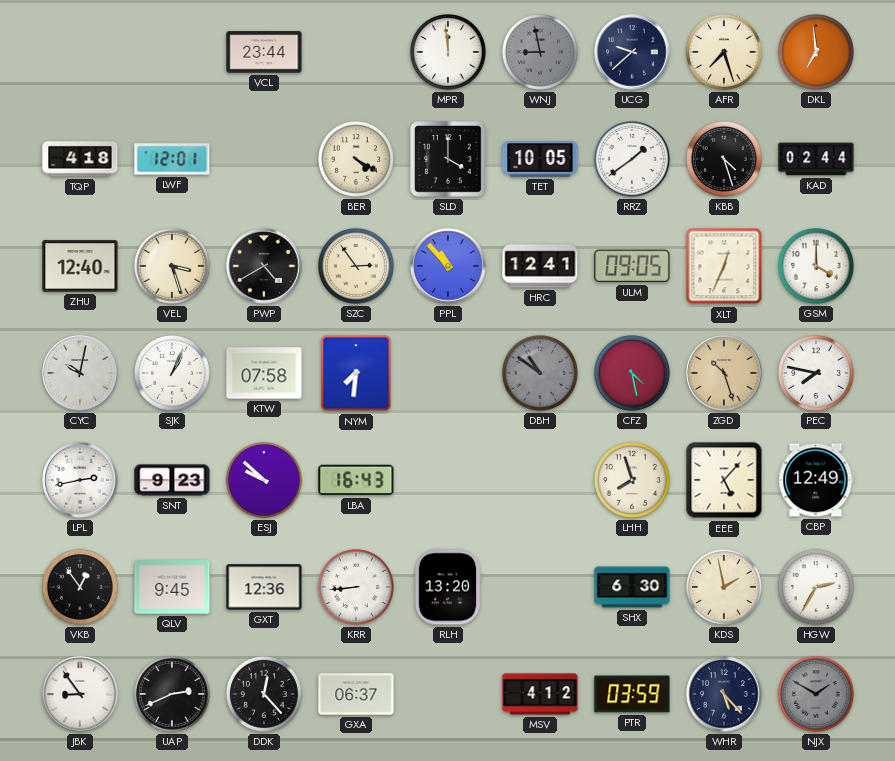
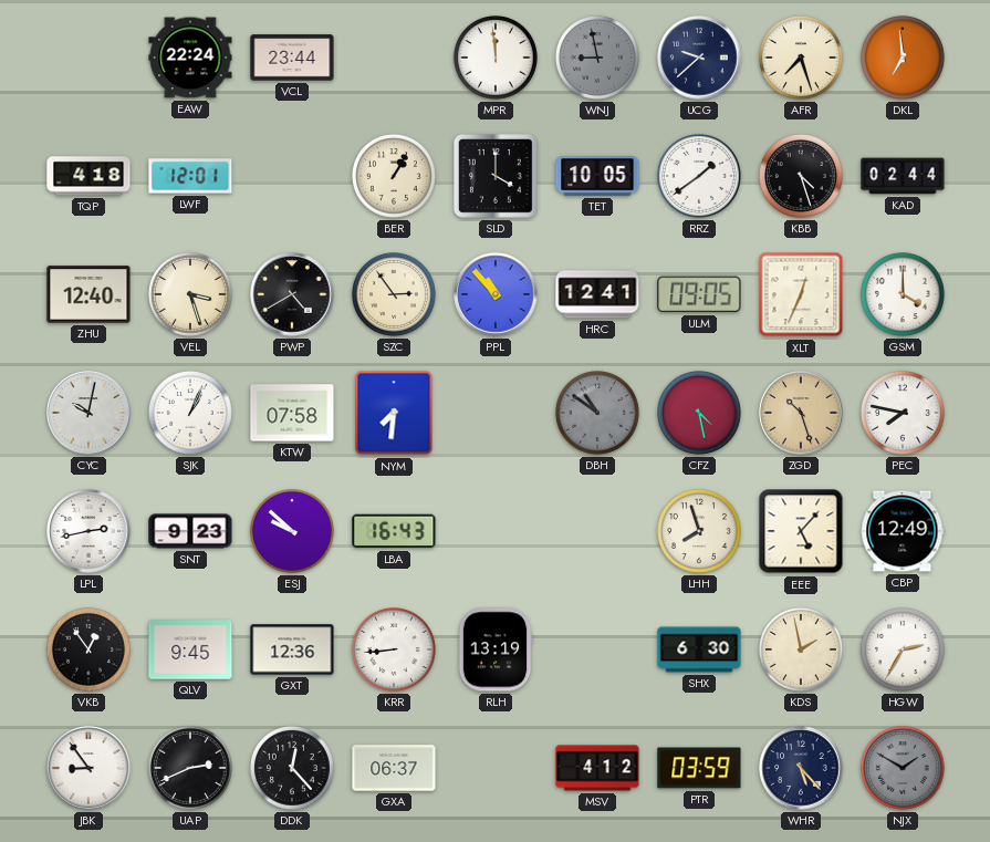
EAW: none -> 22:24 (190, 58)
BER: 4:20 -> 1:05 (394, 176)
RLH: 13:20 -> 13:19 (496, 649)
